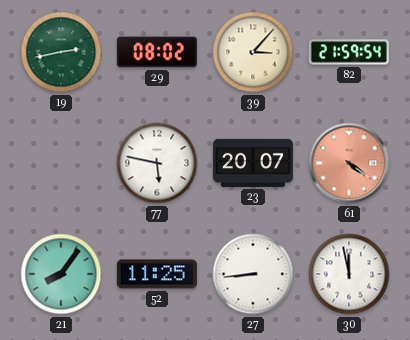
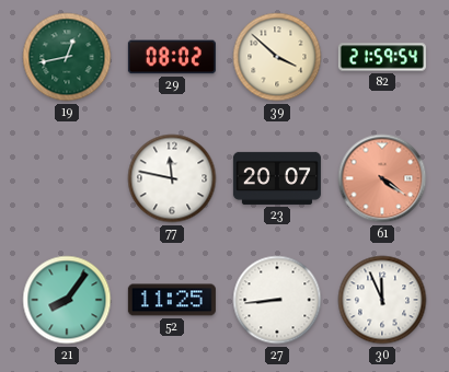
19: 2:43 -> 12:43 (67, 57)
39: 3:07 -> 3:52 (277, 57)
77: 5:47 -> 11:47 (172, 178)
30: 11:58 -> 11:56 (382, 300)
